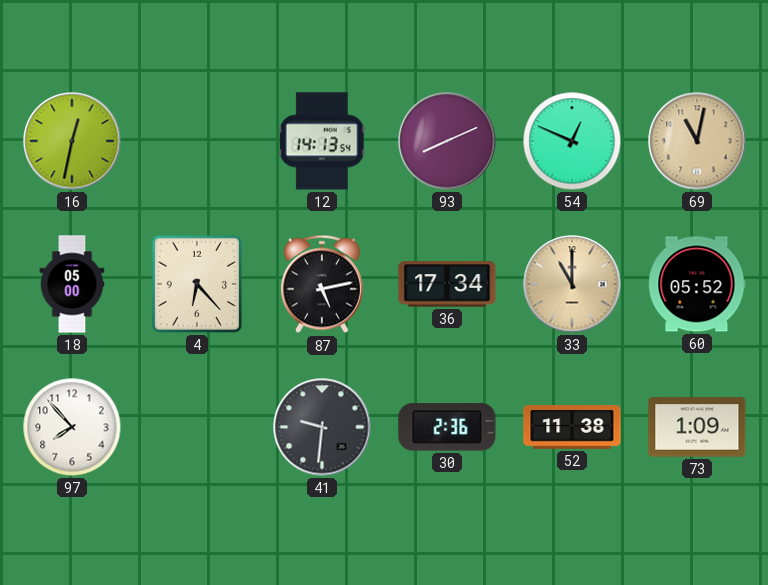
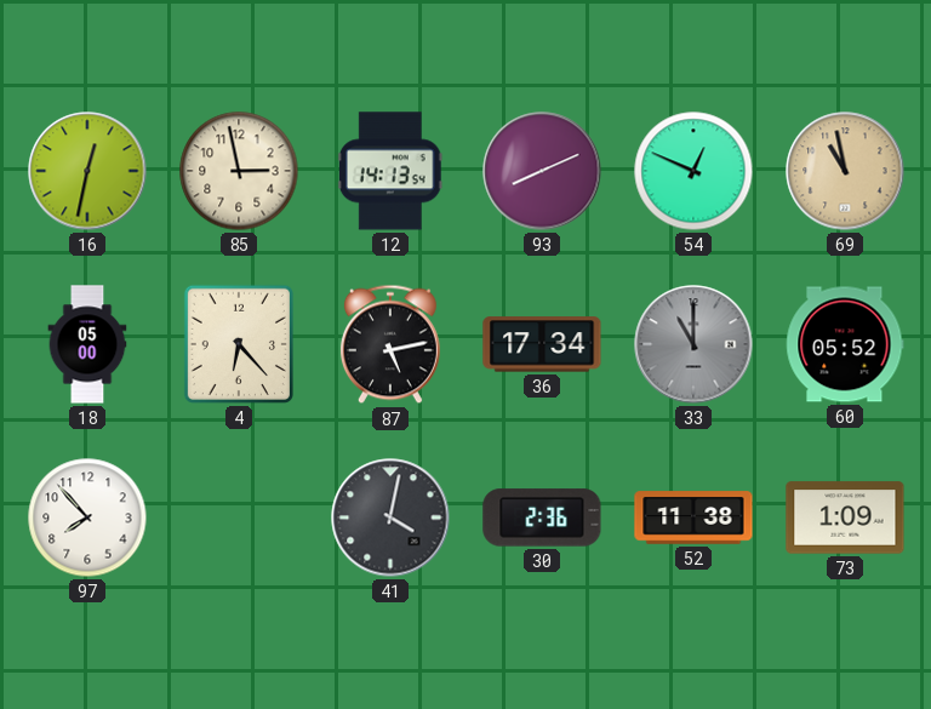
85: none -> 2:58 (239, 171)
69: 11:02 -> 10:58 (845, 171)
33 dial: champagne -> grey (693, 344)
41: 9:31 -> 4:02 (390, 518)
